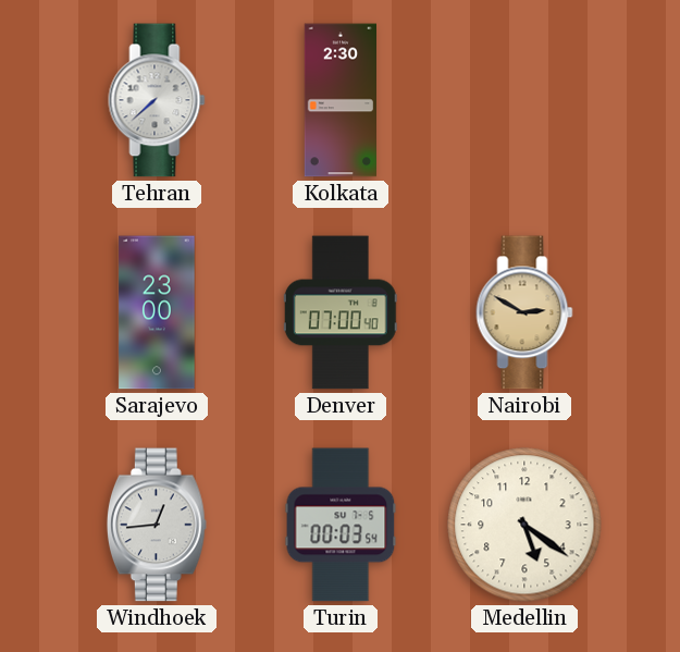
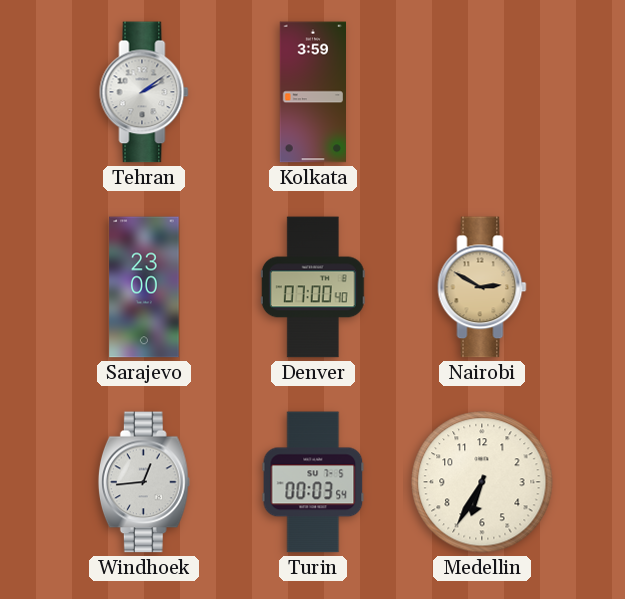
Tehran: 7:38 -> 2:09 (144, 92)
Kolkata: 2:30 -> 3:59 (312, 92)
Medellin: 5:21 -> 6:35 (482, 482)
